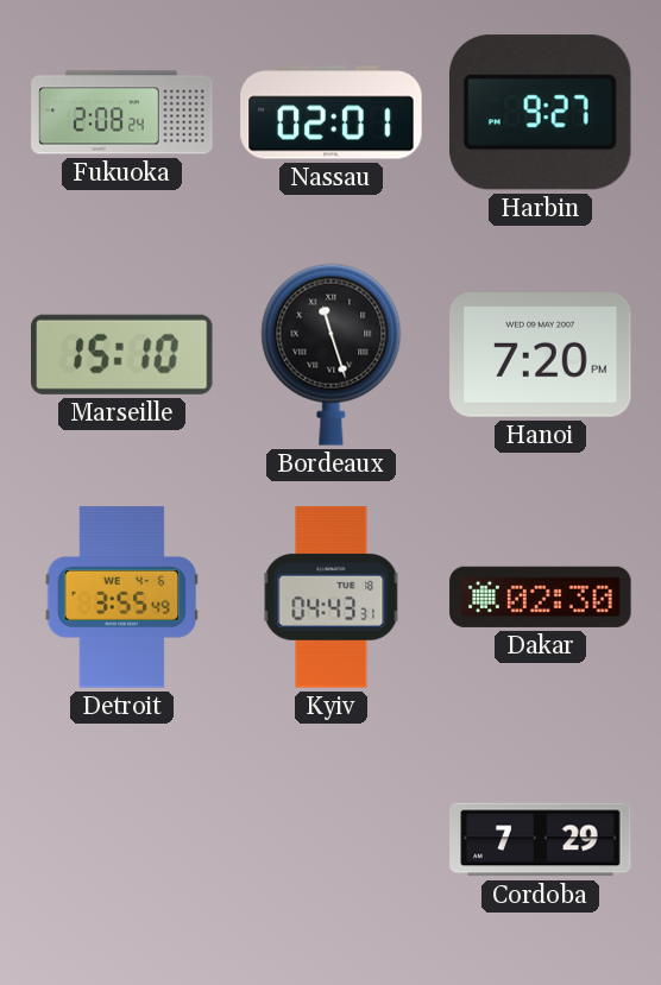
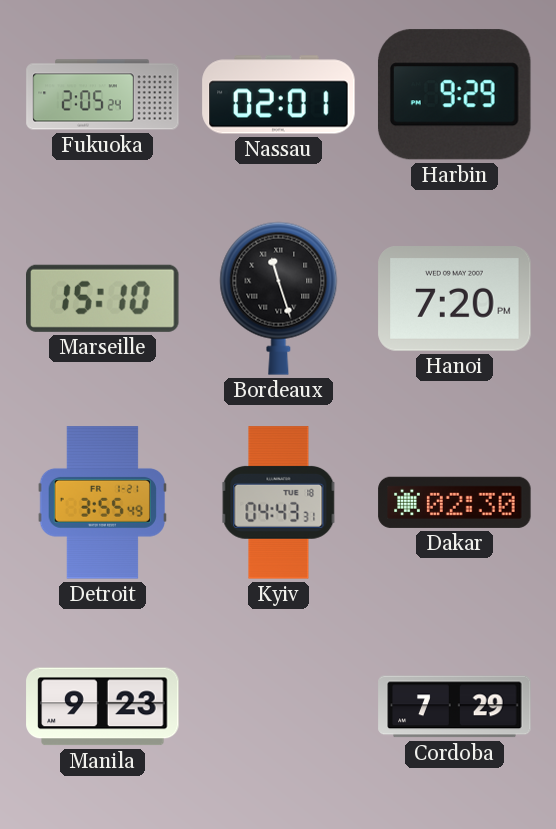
Fukuoka: 2:08 -> 2:05 (103, 95)
Harbin: 9:27 -> 9:29 (454, 95)
Detroit date: WE 4-6 -> FR 1-21 (102, 503)
Manila: none -> 9:23 (103, 707)
